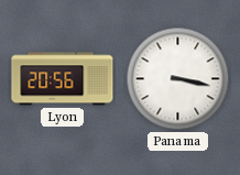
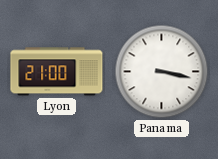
Lyon: 20:56 -> 21:00 (57, 72)
